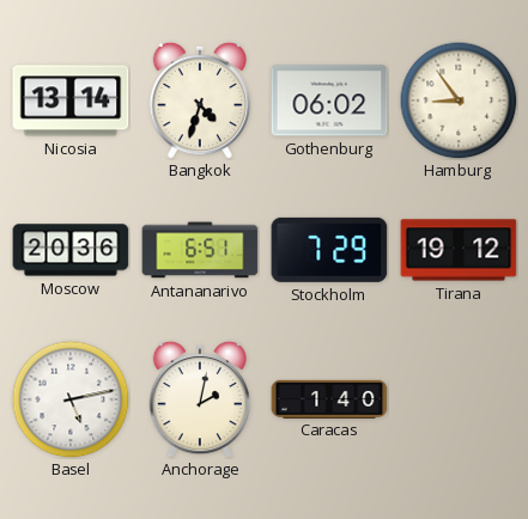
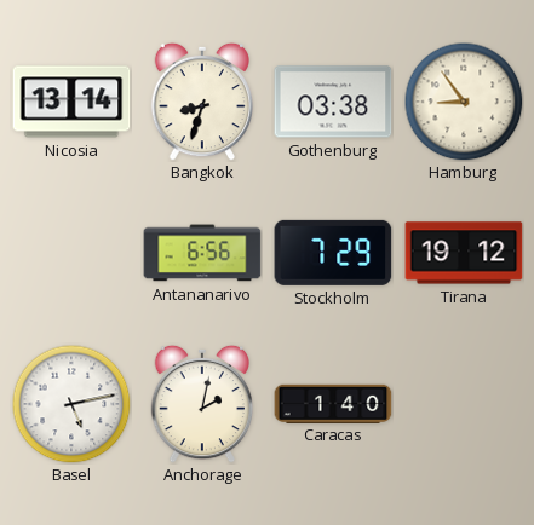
Bangkok: 4:33 -> 8:33 (202, 102)
Gothenburg: 06:02 -> 03:38 (333, 102)
Moscow: 20:36 -> none (71, 250)
Antananarivo: 6:51 -> 6:56 (202, 253)
